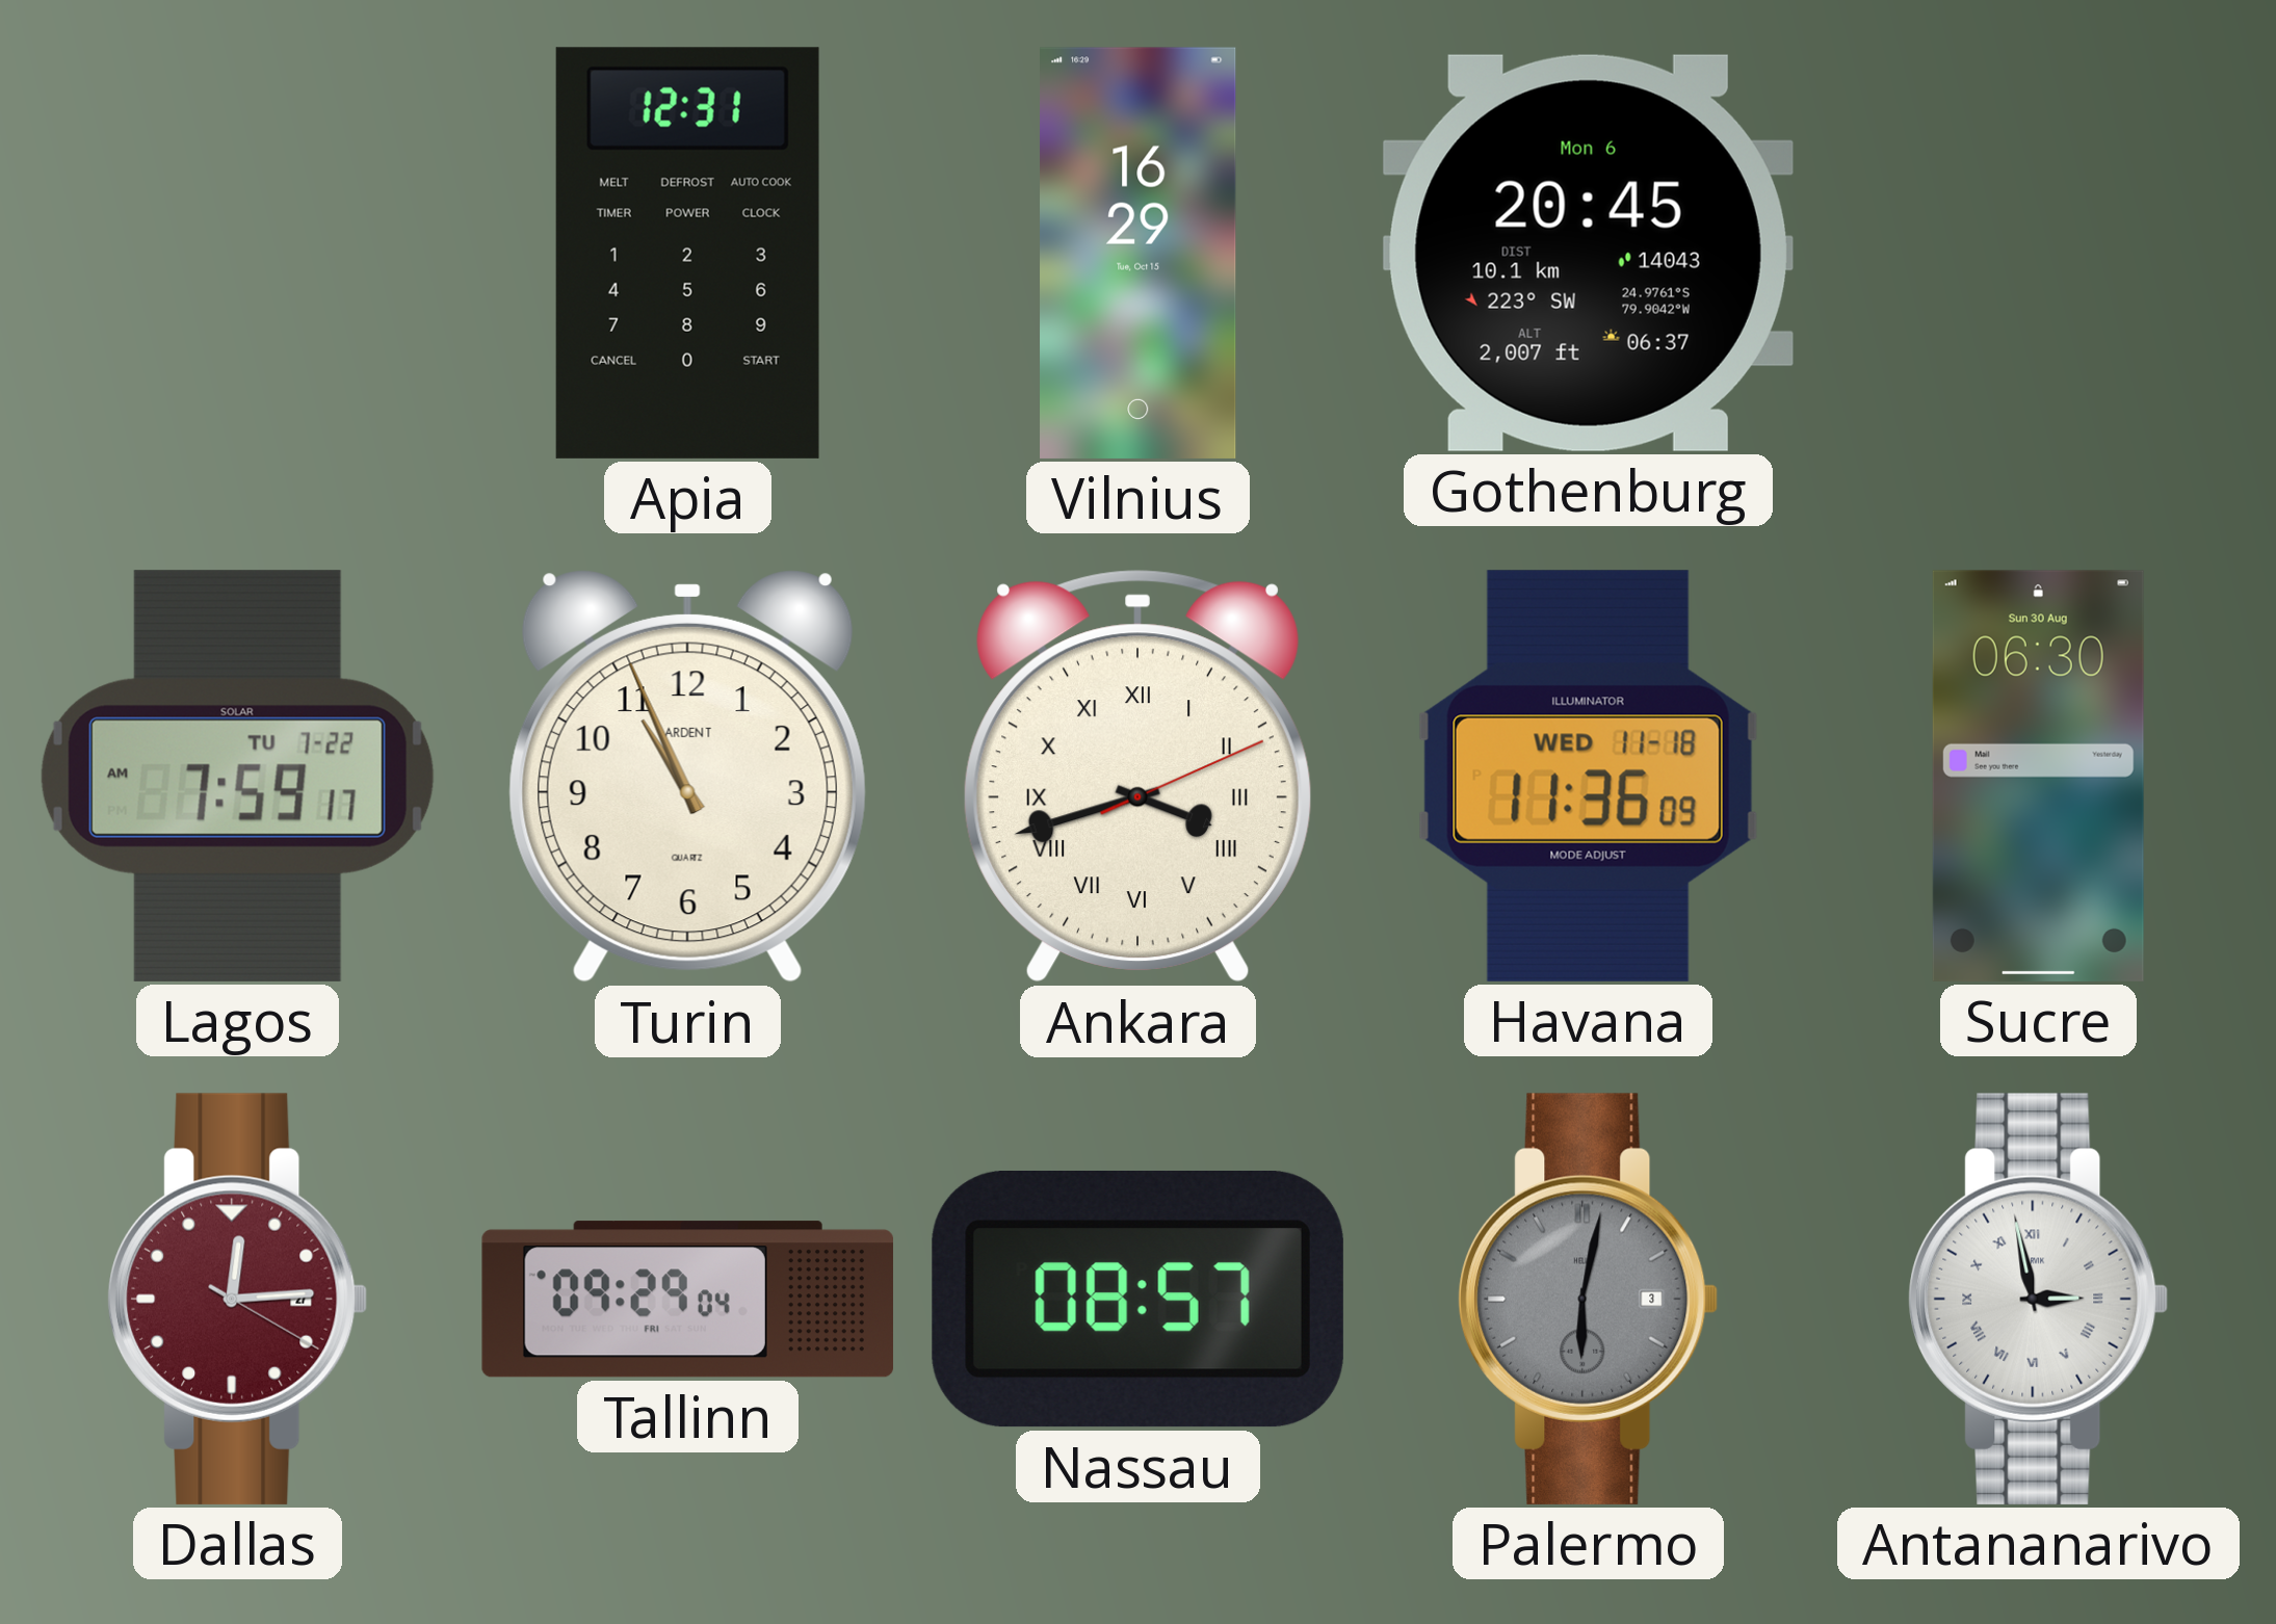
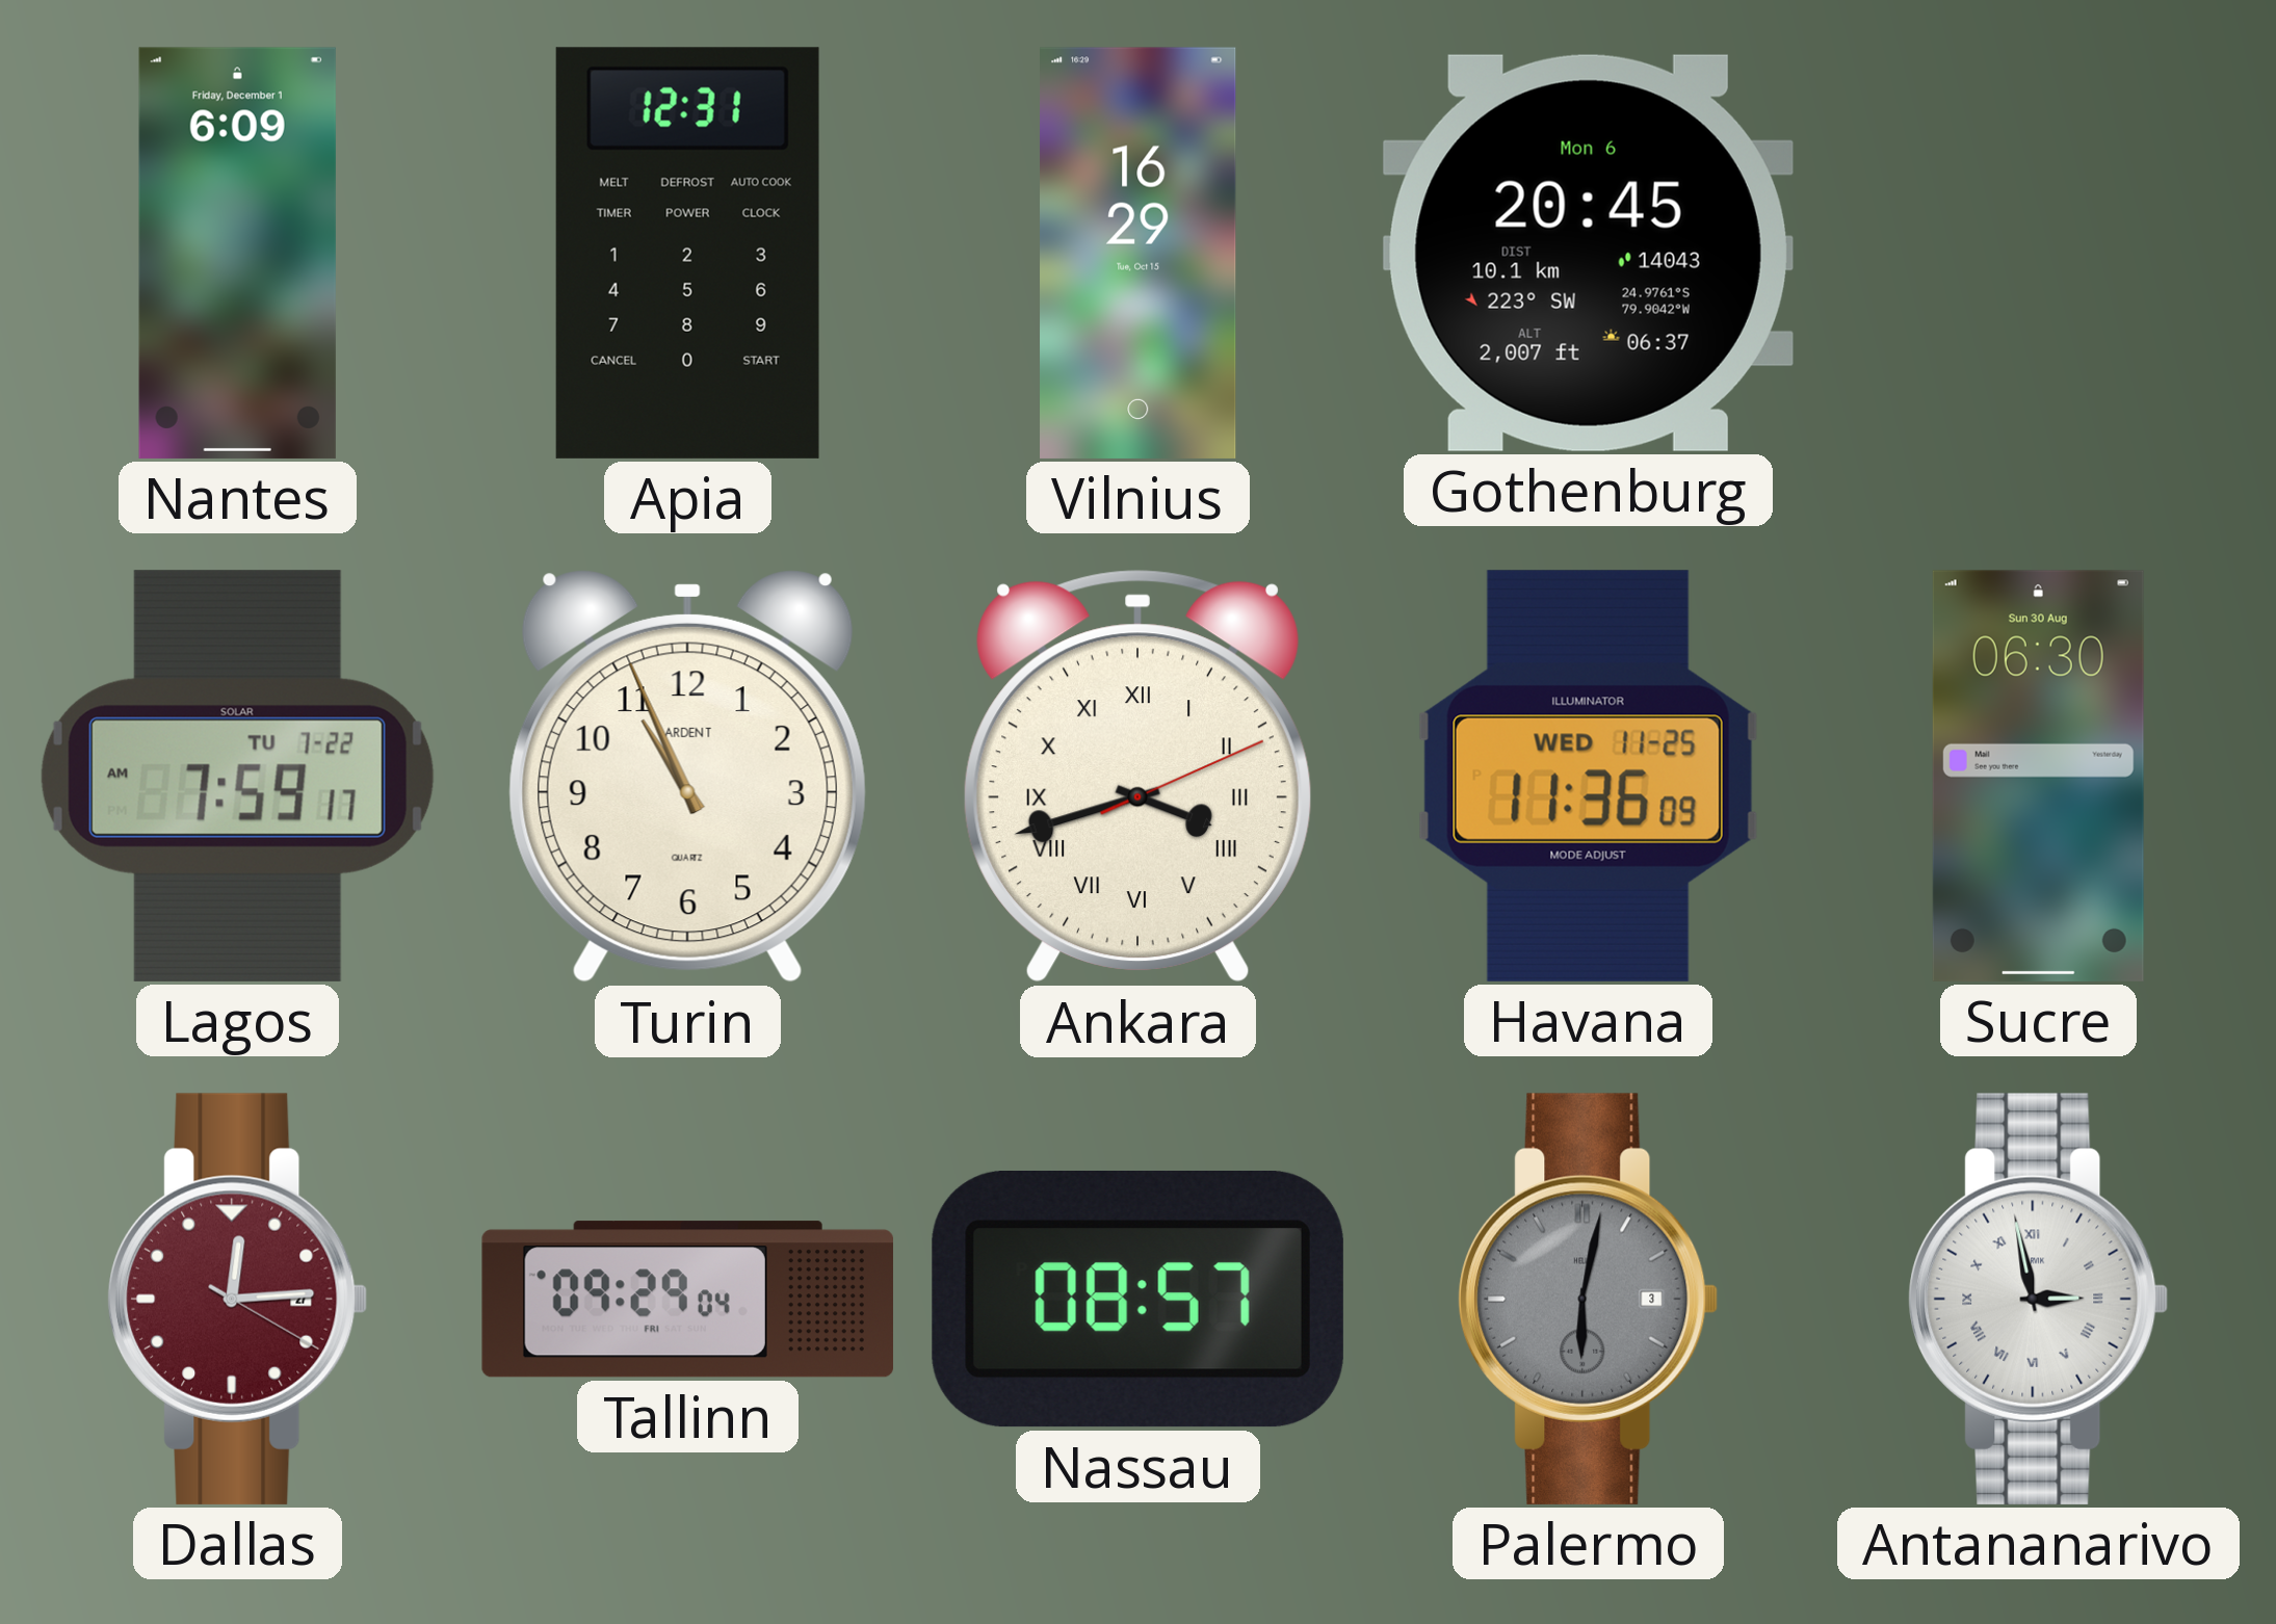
Nantes: none -> 6:09 (237, 253)
Havana date: WED 11-18 -> WED 11-25 (1588, 776)
